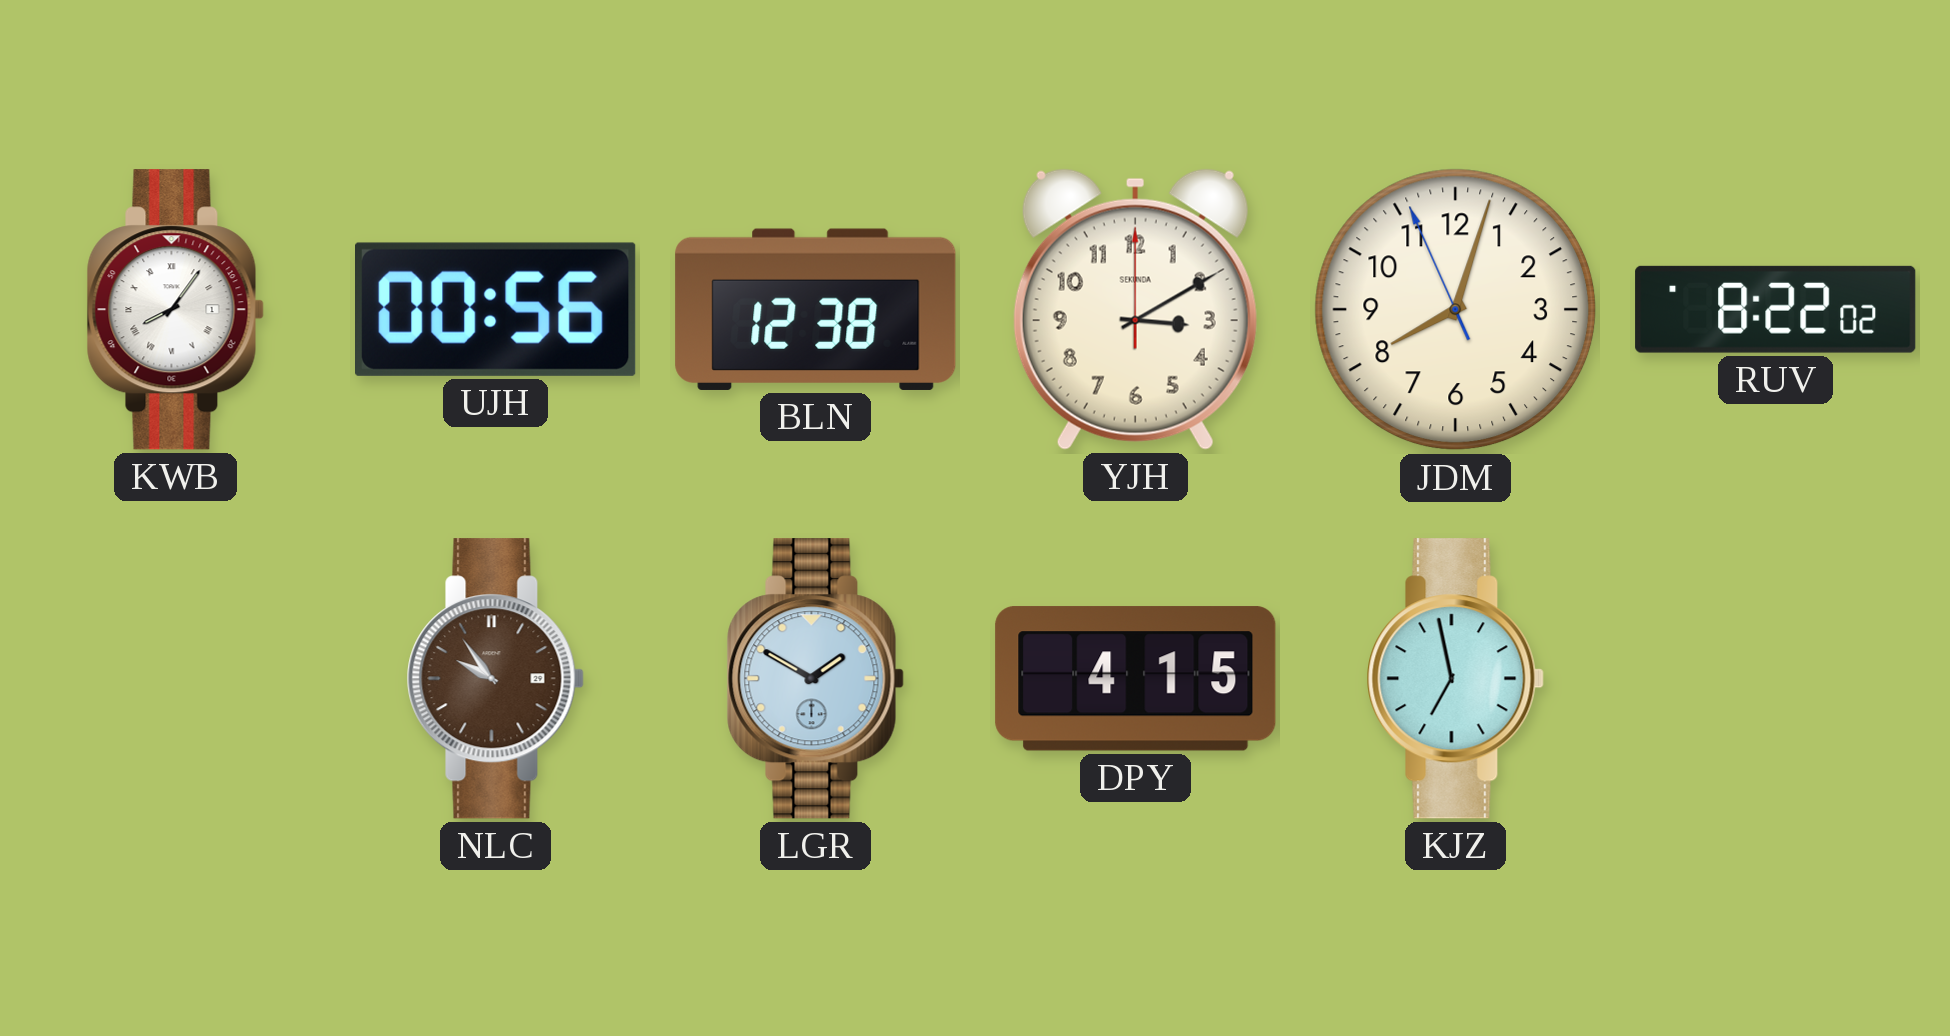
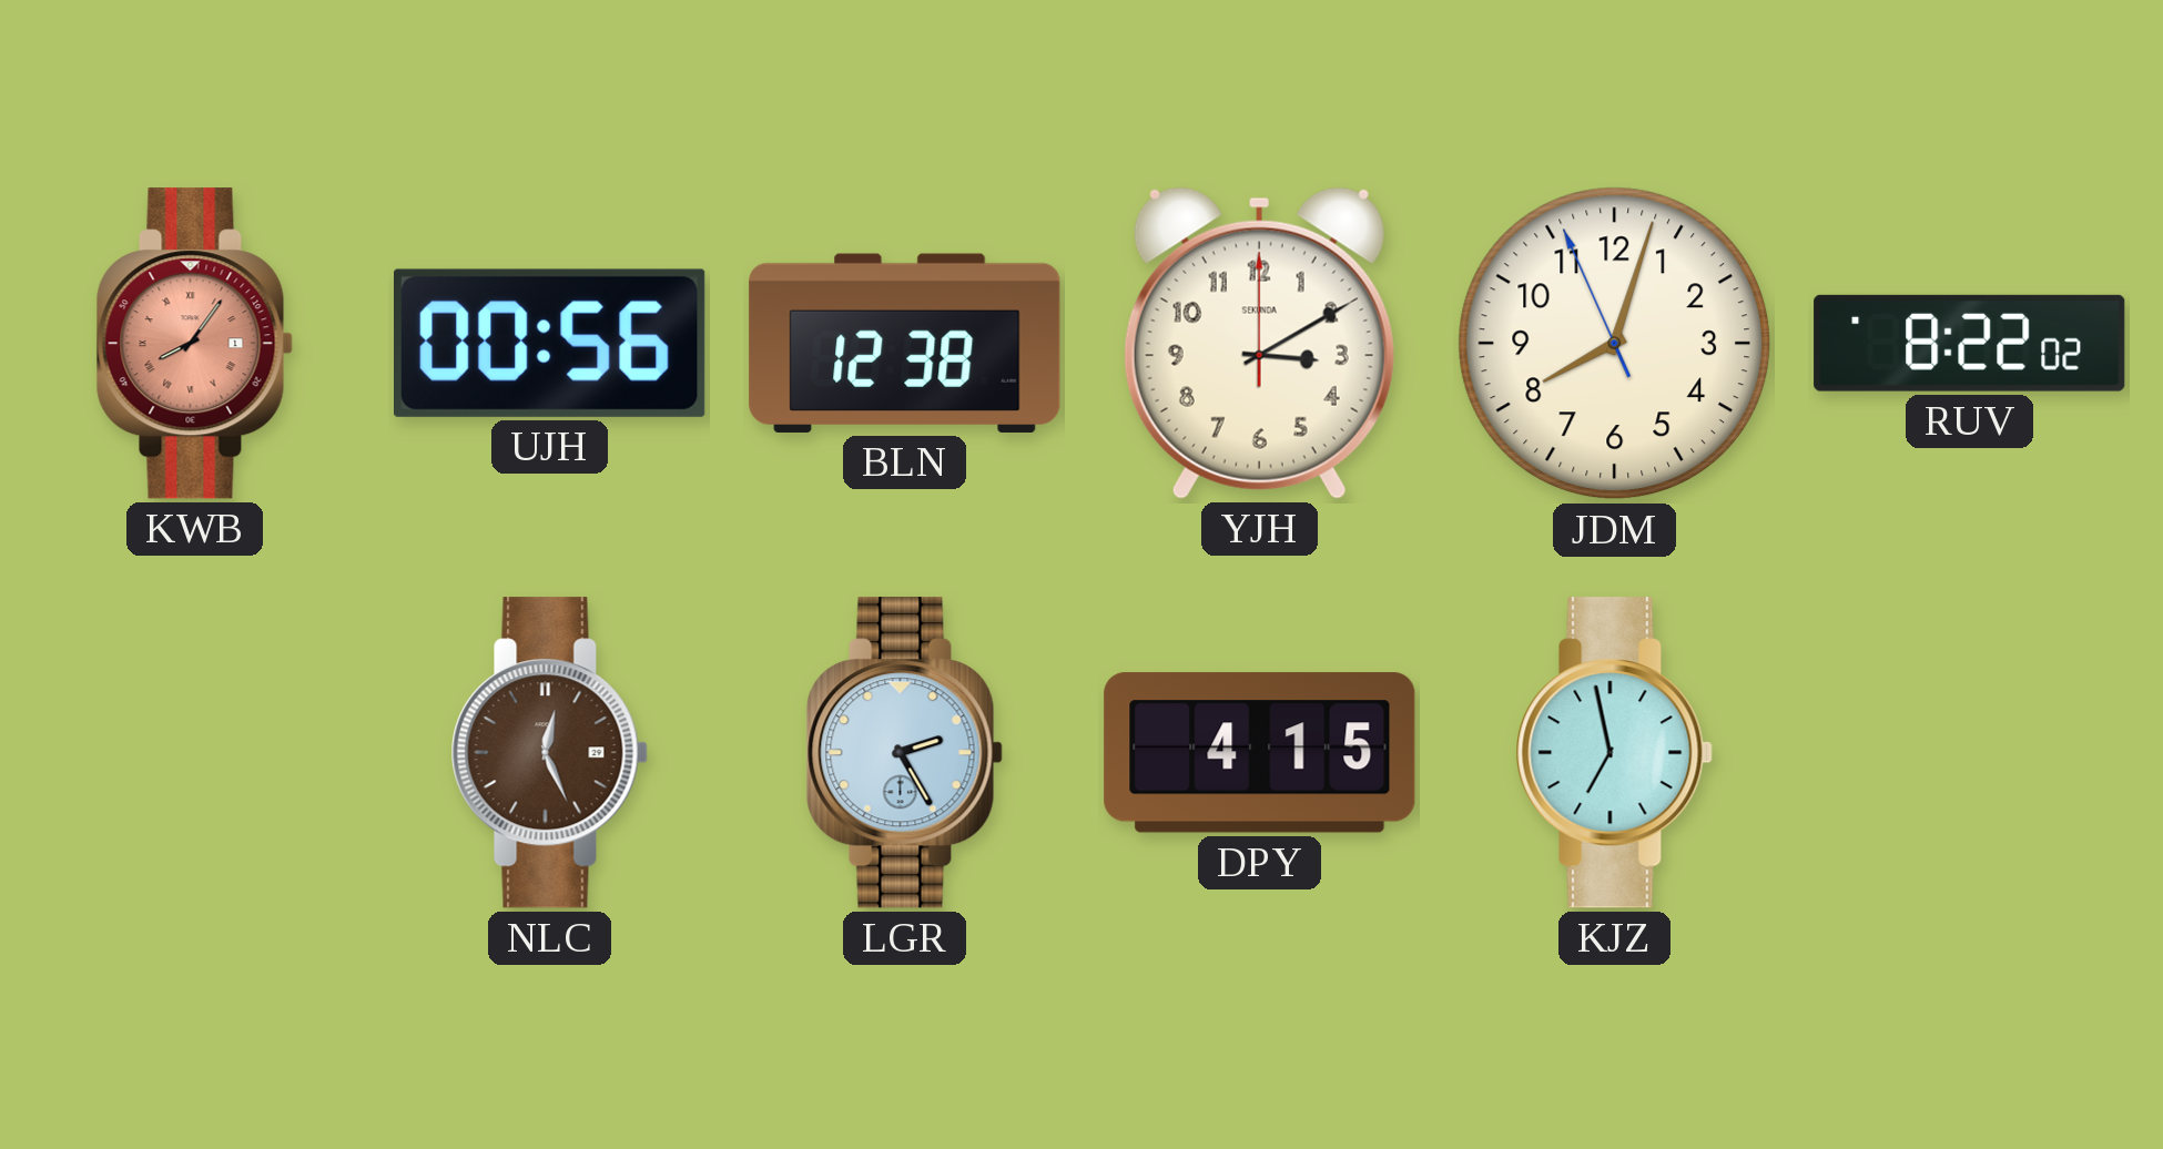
KWB dial: white -> salmon (194, 344)
NLC: 9:54 -> 12:26 (549, 753)
LGR: 1:50 -> 2:25 (904, 753)
